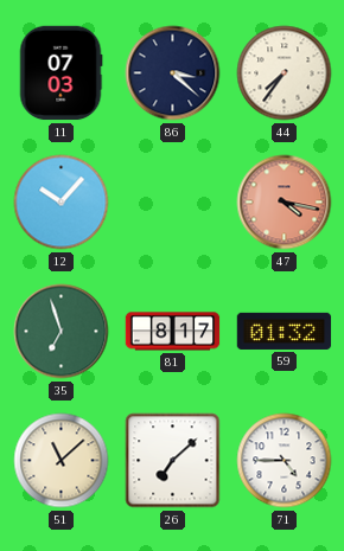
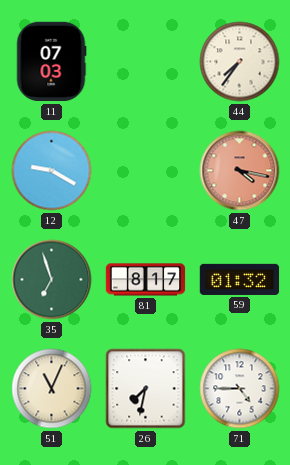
86: 3:22 -> none (173, 73)
12: 10:07 -> 9:20 (52, 171)
51: 11:08 -> 11:04 (52, 389)
26: 7:08 -> 7:32 (146, 389)
